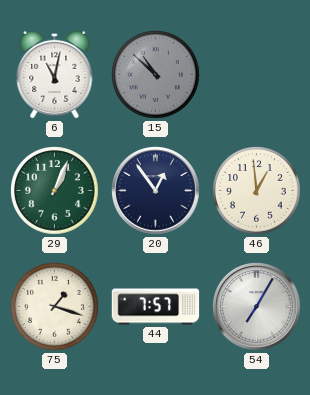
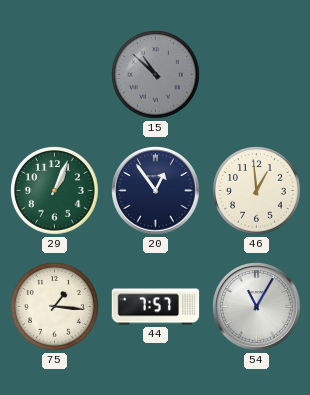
6: 11:02 -> none (55, 74)
75: 1:18 -> 1:16 (55, 307)
54: 7:05 -> 11:05 (257, 307)
